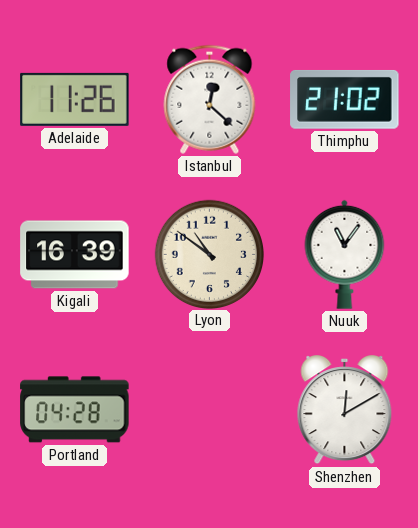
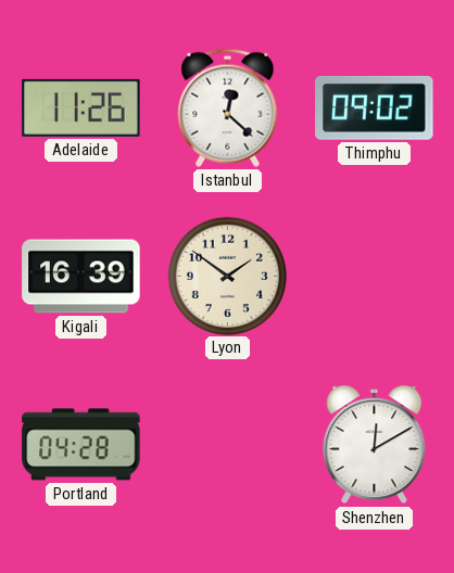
Thimphu: 21:02 -> 09:02 (375, 107)
Lyon: 10:51 -> 1:51 (227, 276)
Nuuk: 11:06 -> none (345, 254)
